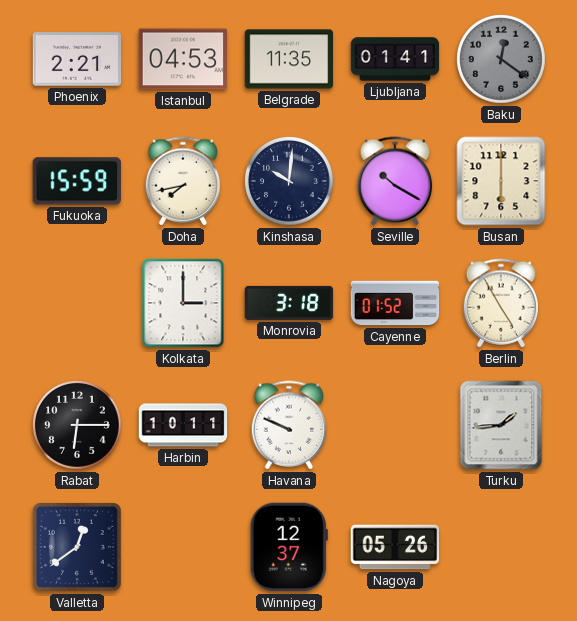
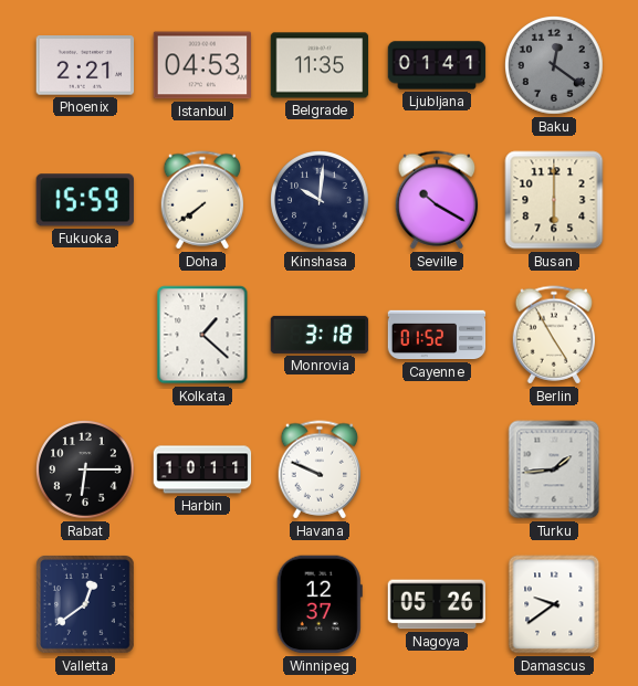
Doha: 7:43 -> 7:39 (202, 200)
Kolkata: 3:00 -> 1:22 (202, 335)
Damascus: none -> 9:39 (554, 604)
